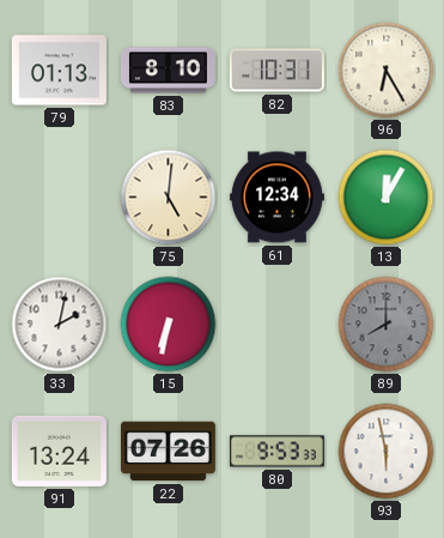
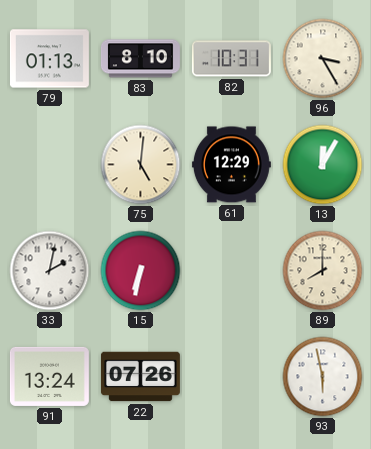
96: 6:25 -> 3:25 (323, 59)
61: 12:34 -> 12:29 (231, 165)
89 dial: grey -> cream (323, 271)
80: 9:53 -> none (276, 452)
